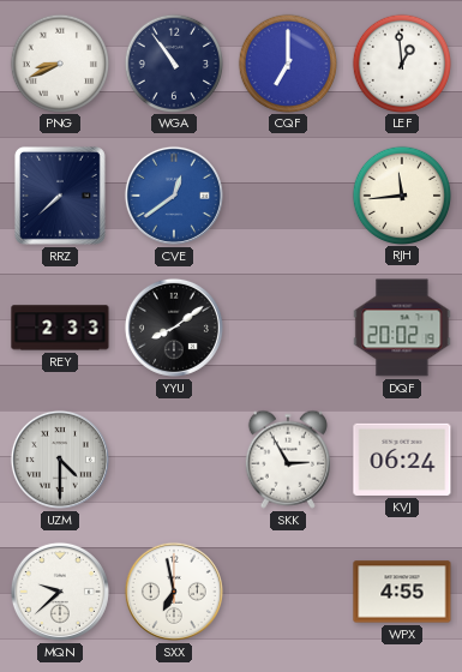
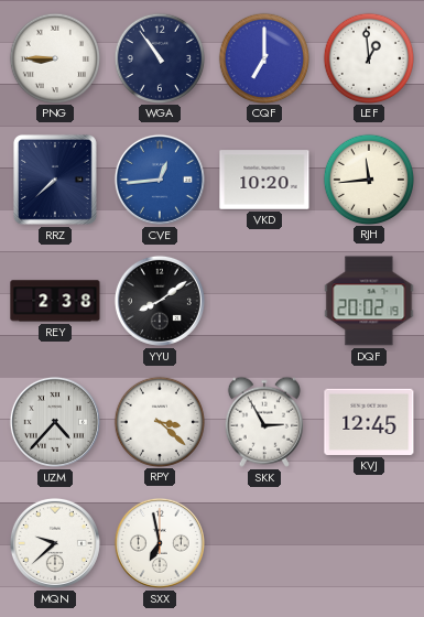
PNG: 8:41 -> 8:45 (54, 57)
CVE: 12:39 -> 12:44 (160, 180)
VKD: none -> 10:20 (264, 180)
REY: 2:33 -> 2:38 (55, 301)
UZM: 4:30 -> 4:37 (55, 422)
RPY: none -> 3:22 (159, 421)
KVJ: 06:24 -> 12:45 (369, 422)
WPX: 4:55 -> none (402, 592)
